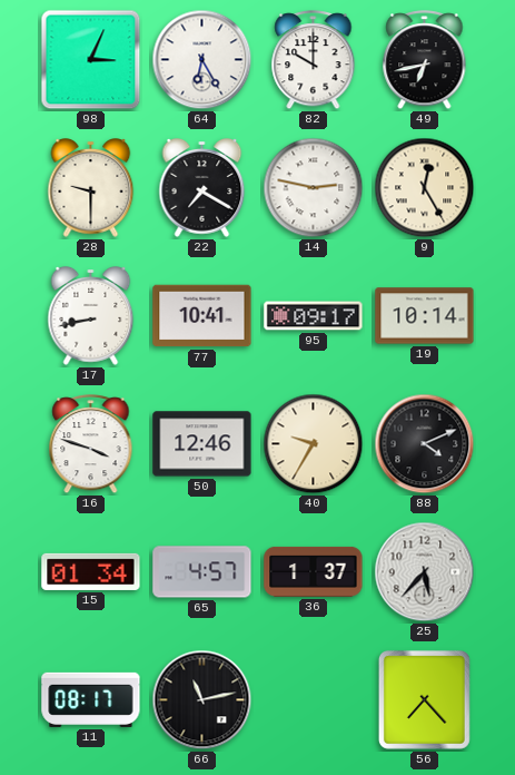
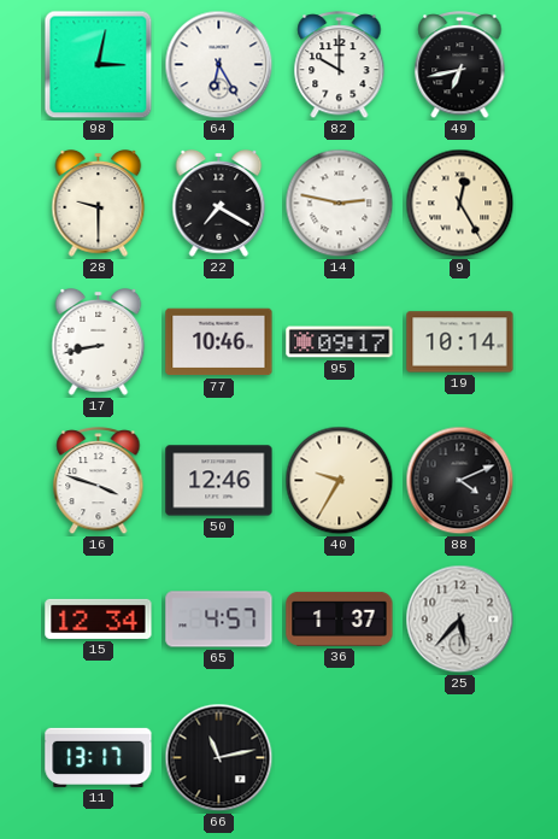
98: 3:04 -> 3:02 (99, 65)
77: 10:41 -> 10:46 (219, 342)
15: 01:34 -> 12:34 (99, 618)
11: 08:17 -> 13:17 (99, 757)
56: 7:23 -> none (424, 699)
